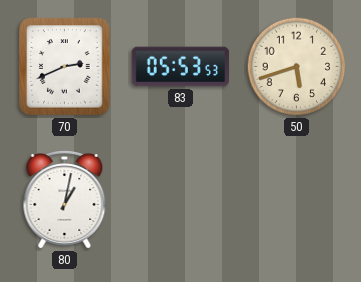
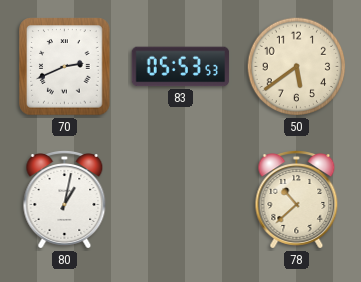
50: 5:42 -> 5:39 (297, 67)
78: none -> 10:38 (297, 200)
